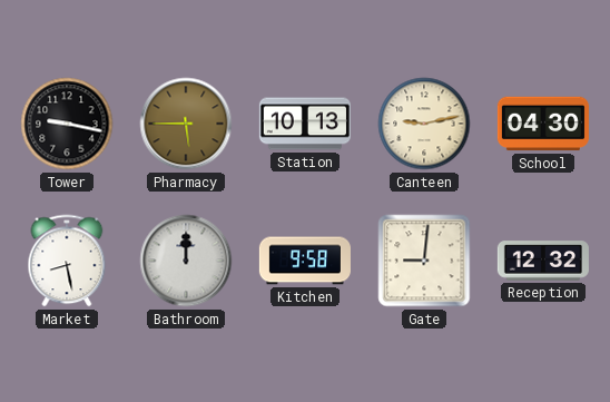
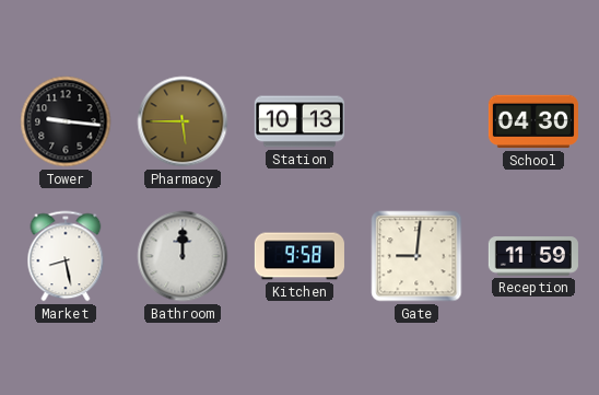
Tower: 9:17 -> 9:16 (66, 121)
Canteen: 9:13 -> none (424, 124)
Reception: 12:32 -> 11:59 (533, 256)
